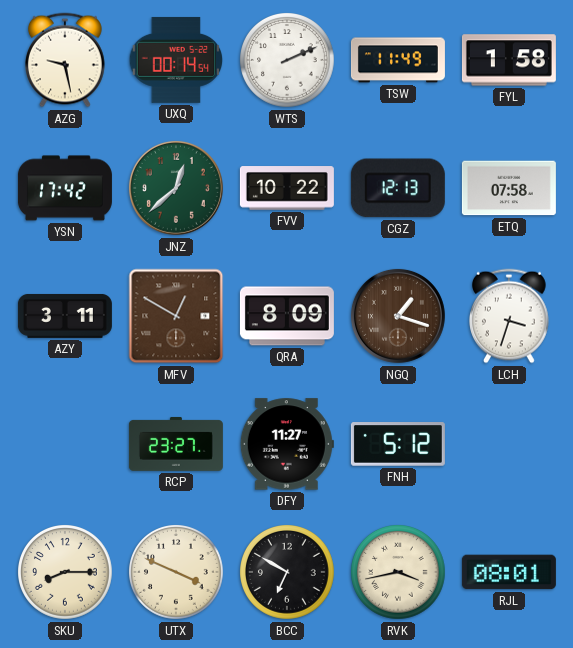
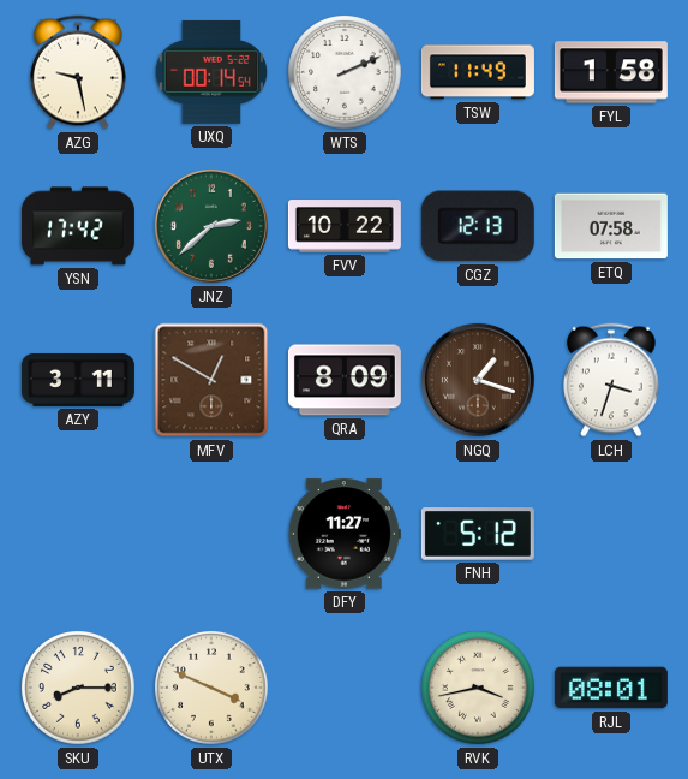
JNZ: 12:38 -> 2:38 (211, 226)
RCP: 23:27 -> none (176, 444)
BCC: 6:50 -> none (288, 573)
